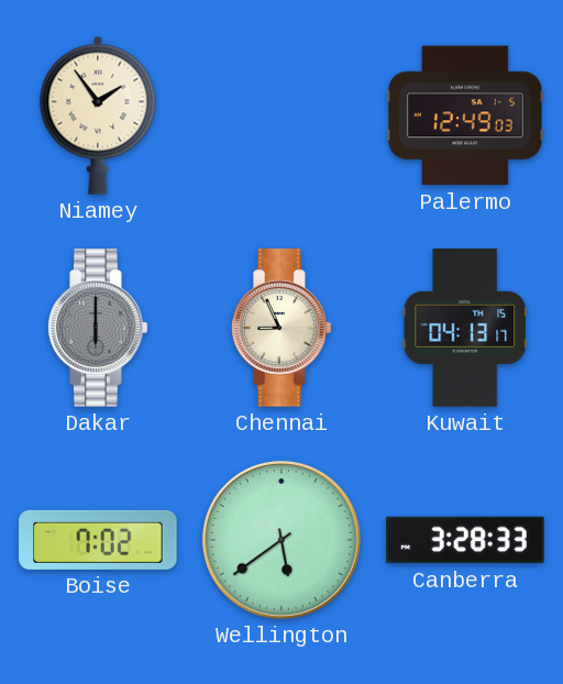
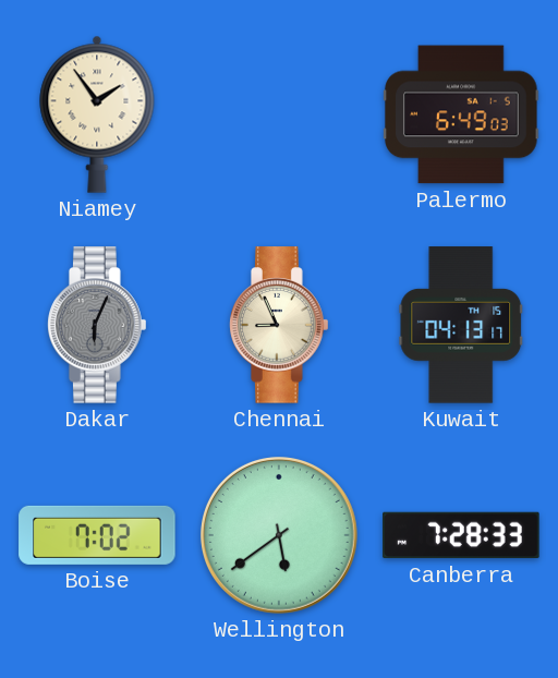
Palermo: 12:49 -> 6:49 (461, 114)
Dakar: 6:00 -> 6:04 (97, 325)
Canberra: 3:28 -> 7:28 (461, 535)
